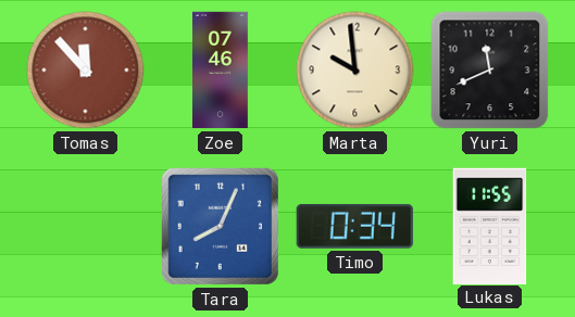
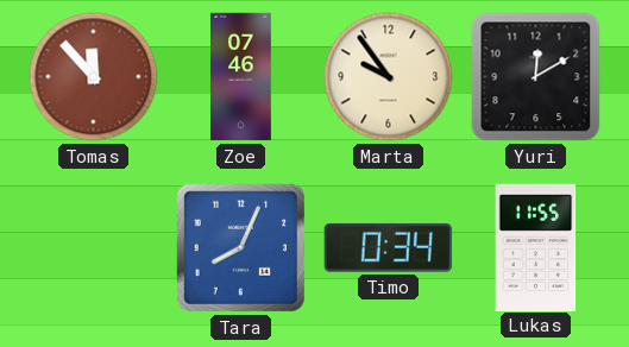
Marta: 9:59 -> 9:54 (389, 77)
Yuri: 11:41 -> 12:10 (536, 77)
